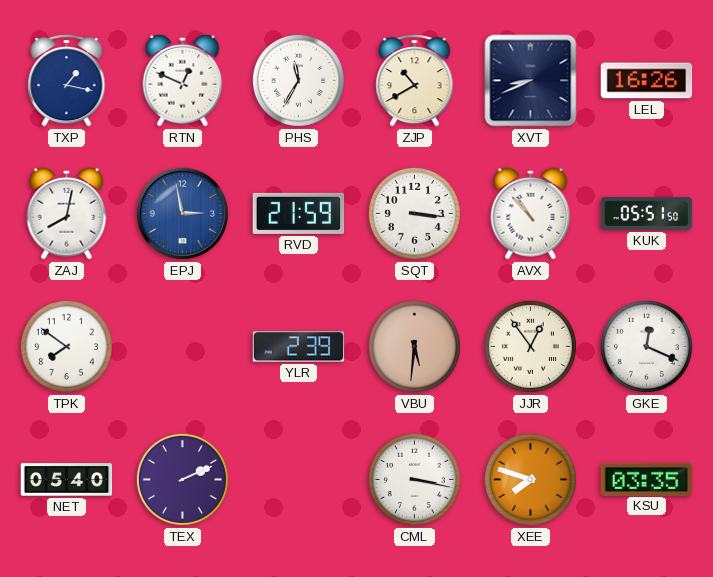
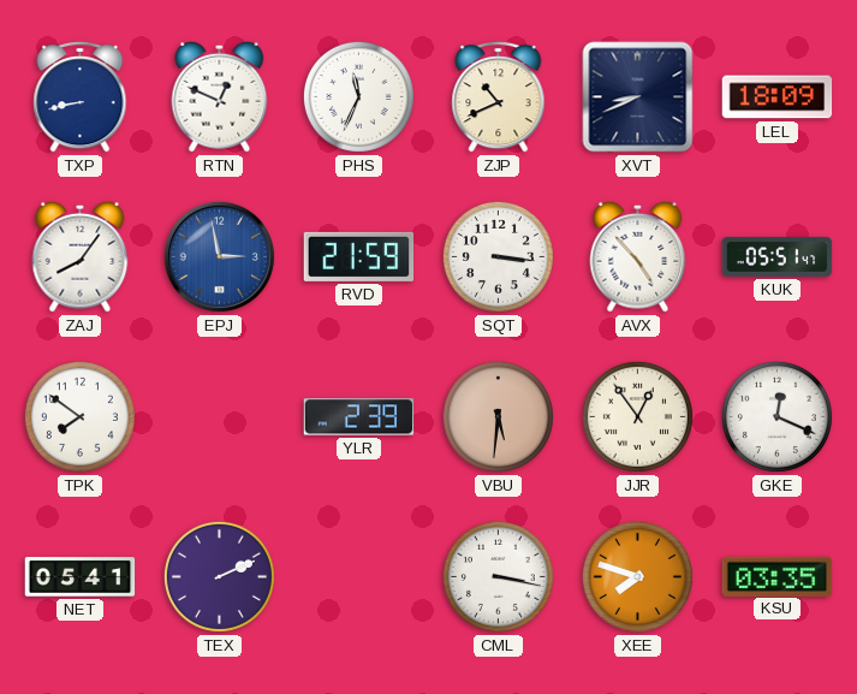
TXP: 1:17 -> 8:43 (81, 97)
PHS: 11:35 -> 11:34 (358, 96)
ZJP: 10:40 -> 10:41 (499, 97)
LEL: 16:26 -> 18:09 (778, 97)
ZAJ: 8:02 -> 8:06 (81, 256)
AVX: 10:53 -> 4:53 (638, 256)
KUK: 05:51:50 -> 05:51:47 (778, 256)
NET: 05:40 -> 05:41 (81, 577)
